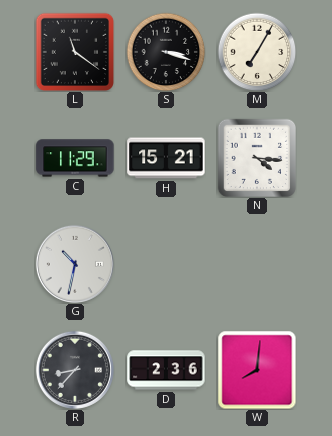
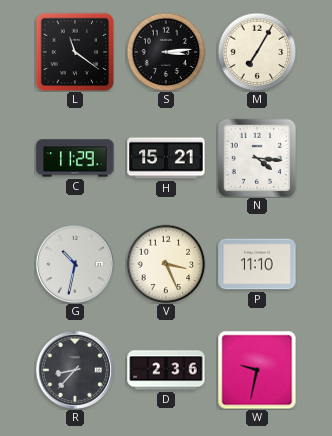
S: 3:18 -> 3:14 (166, 52)
V: none -> 3:26 (166, 264)
P: none -> 11:10 (257, 264)
W: 8:01 -> 9:32 (257, 370)
